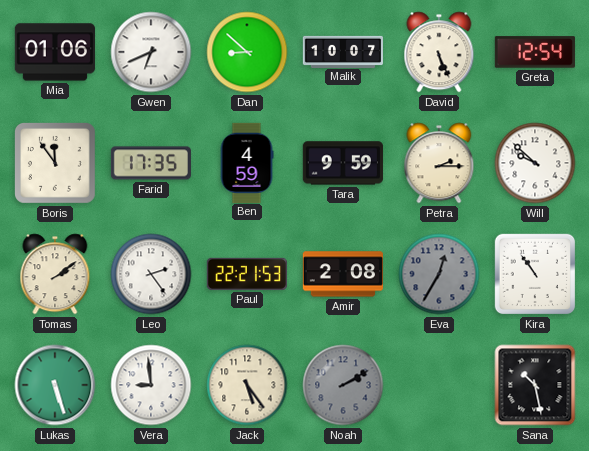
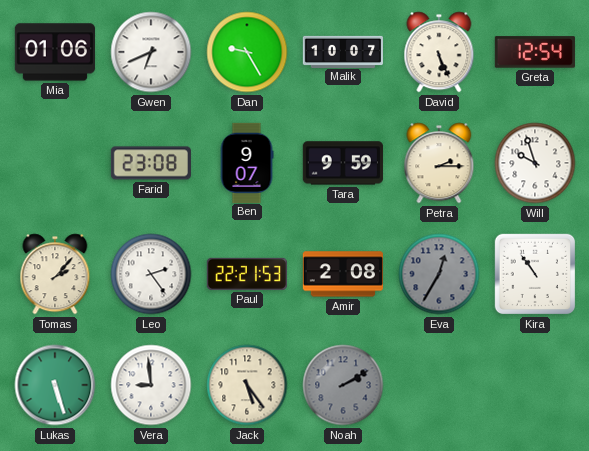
Dan: 8:52 -> 9:25 (247, 52)
Boris: 11:54 -> none (56, 164)
Farid: 17:35 -> 23:08 (150, 163)
Ben: 4:59 -> 9:07 (247, 162)
Will: 9:52 -> 9:57 (535, 163)
Tomas: 2:09 -> 2:07 (55, 274)
Sana: 10:28 -> none (535, 385)
